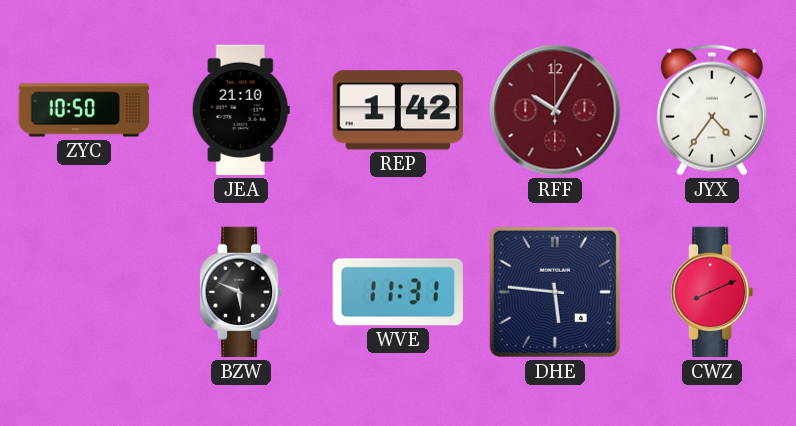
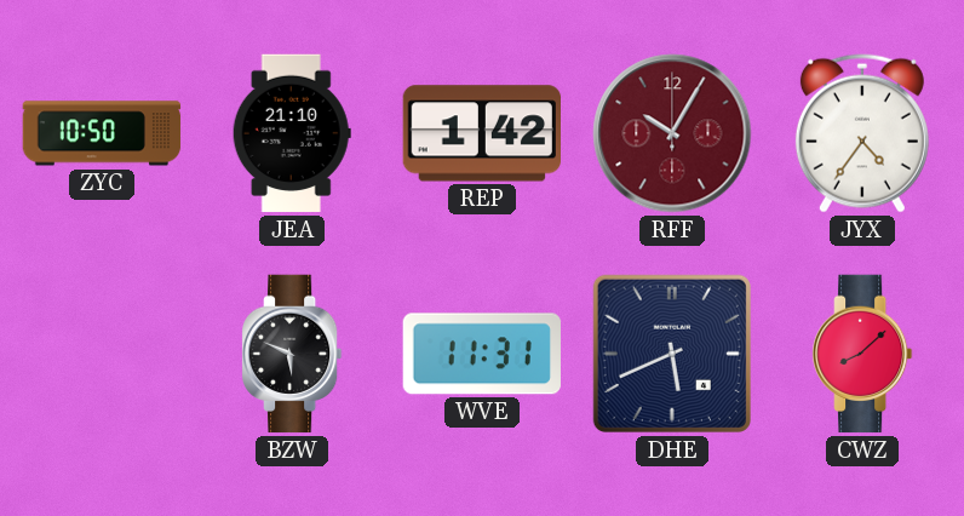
DHE: 5:46 -> 5:41 (672, 354)
CWZ: 8:11 -> 8:08 (863, 354)
